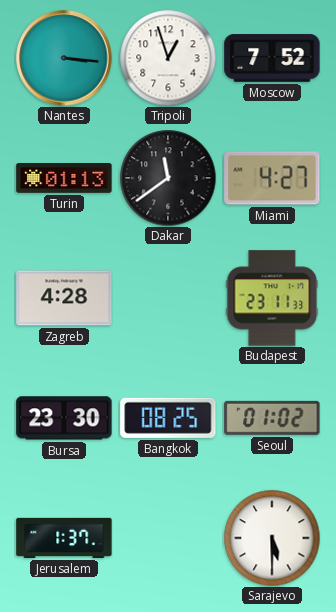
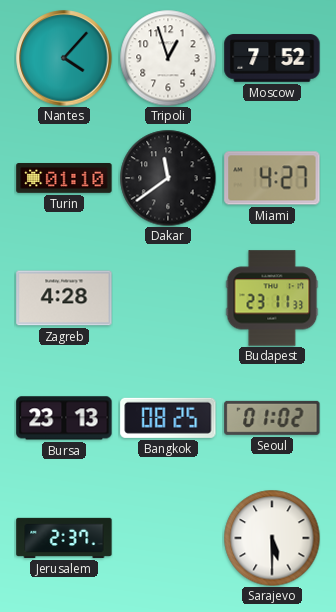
Nantes: 3:16 -> 4:07 (64, 58)
Turin: 01:13 -> 01:10 (64, 179)
Bursa: 23:30 -> 23:13 (64, 418)
Jerusalem: 1:37 -> 2:37 (64, 538)
